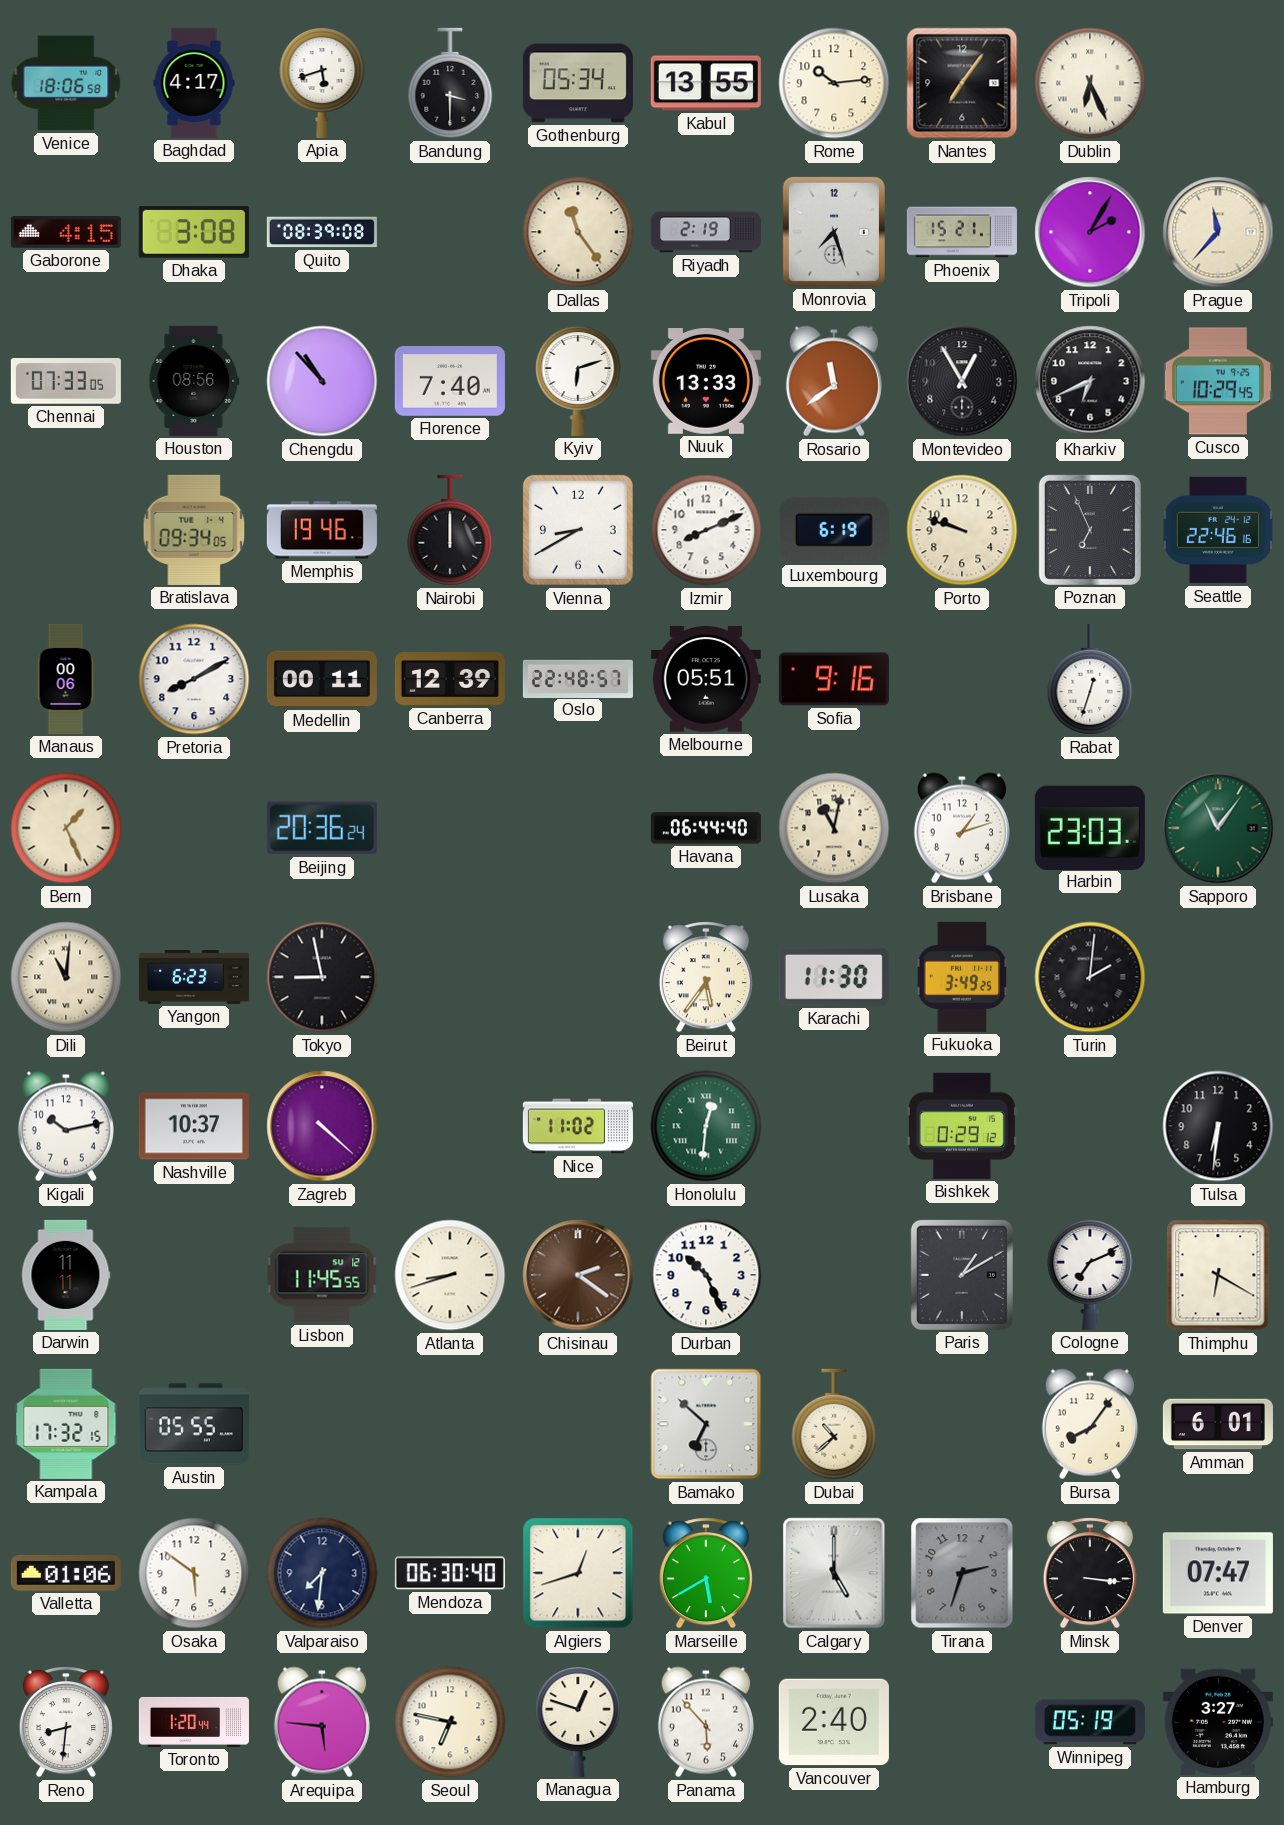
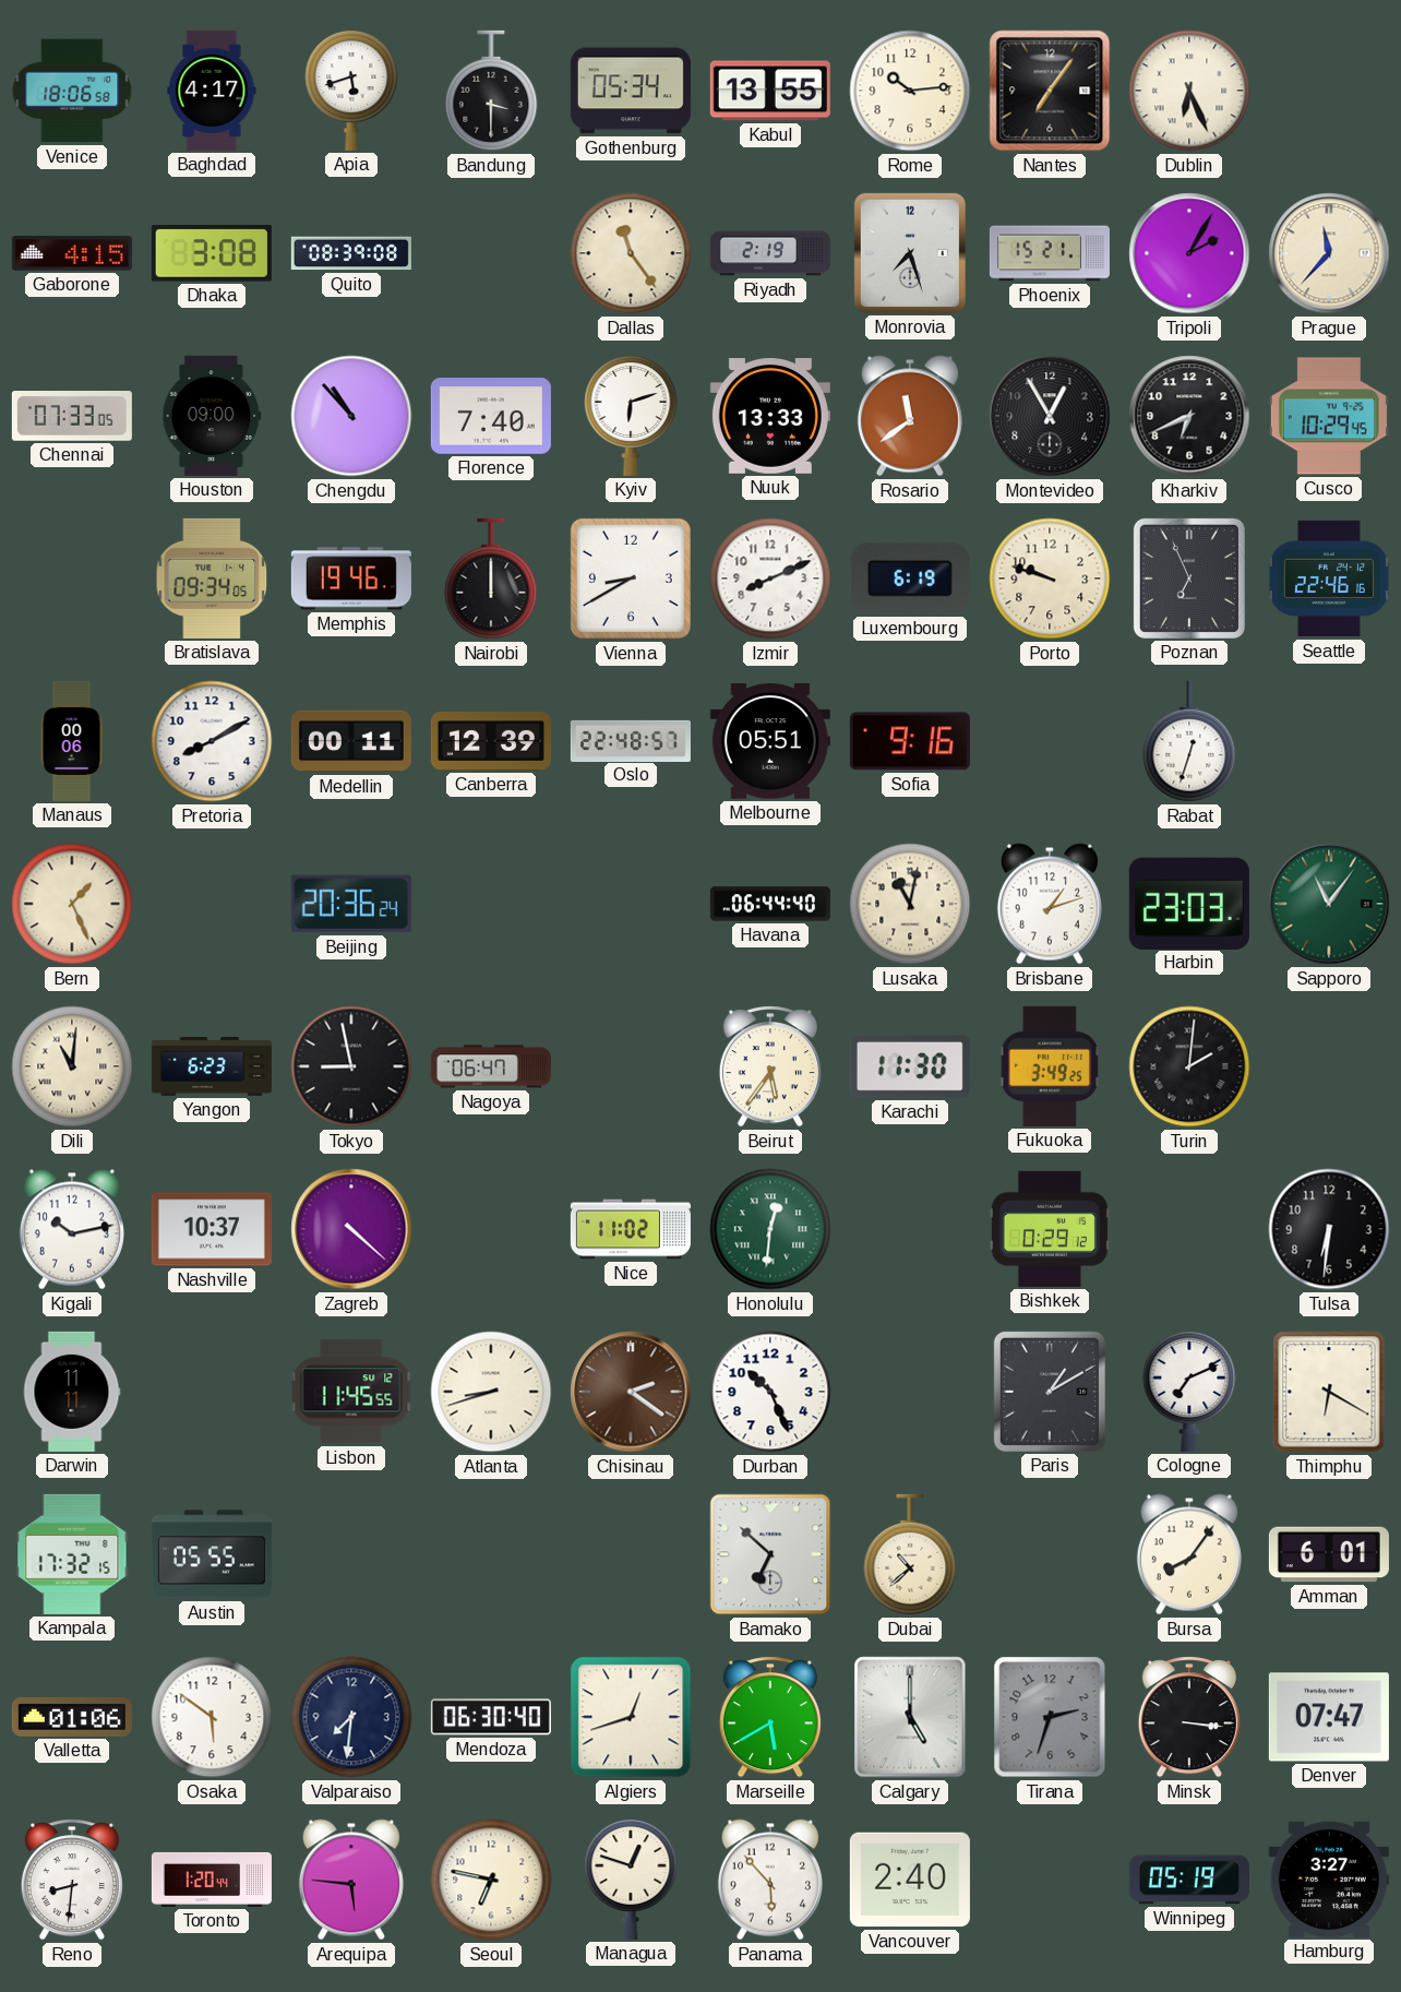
Houston: 08:56 -> 09:00 (212, 416)
Nagoya: none -> 06:47 (491, 1066)
